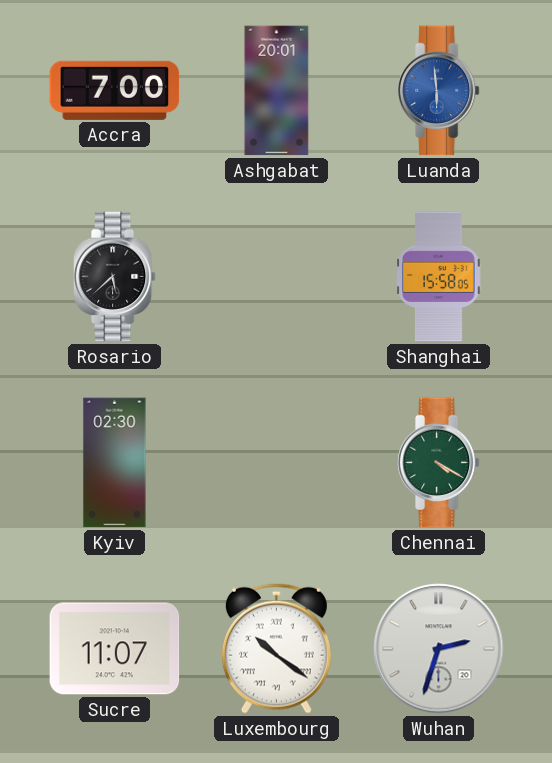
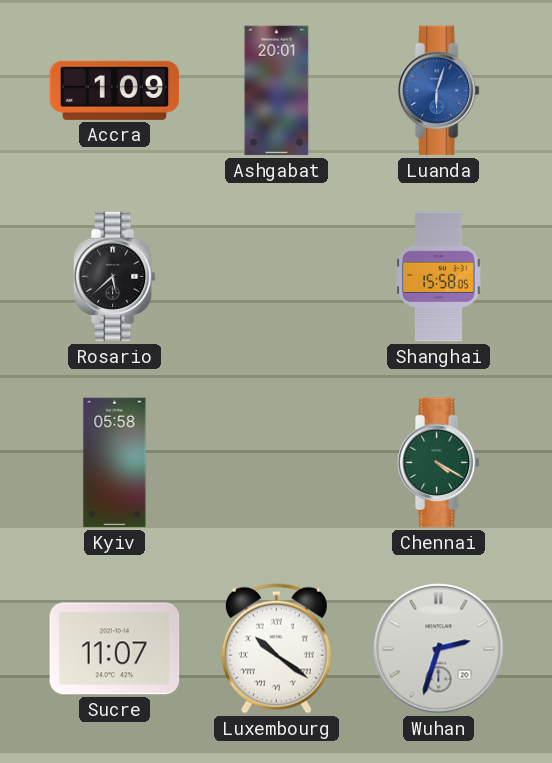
Accra: 7:00 -> 1:09 (115, 90)
Luanda: 5:59 -> 6:03 (438, 91)
Kyiv: 02:30 -> 05:58 (115, 463)
